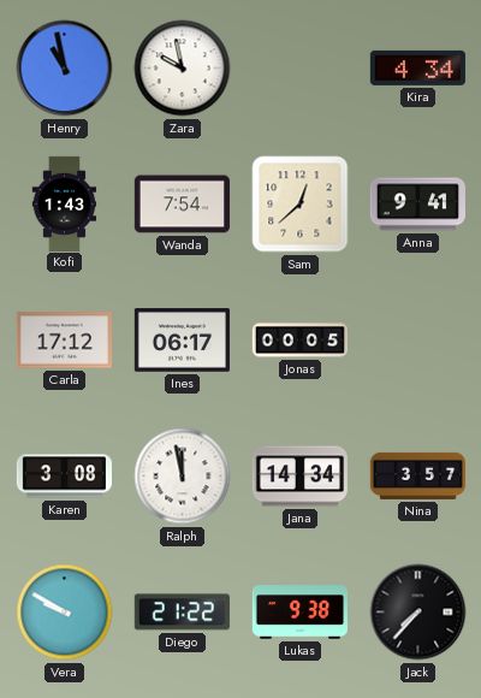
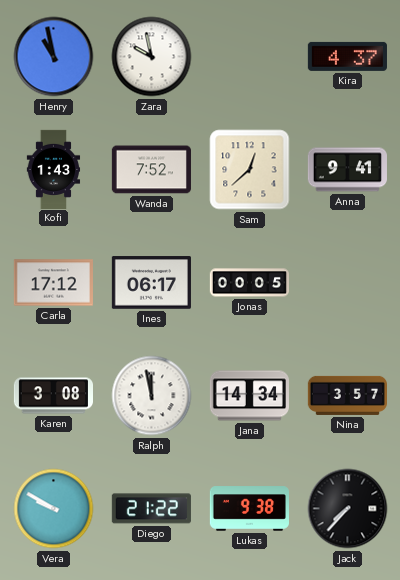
Kira: 4:34 -> 4:37 (347, 56)
Wanda: 7:54 -> 7:52 (151, 170)
